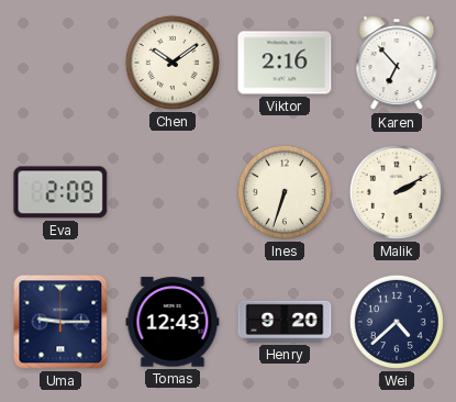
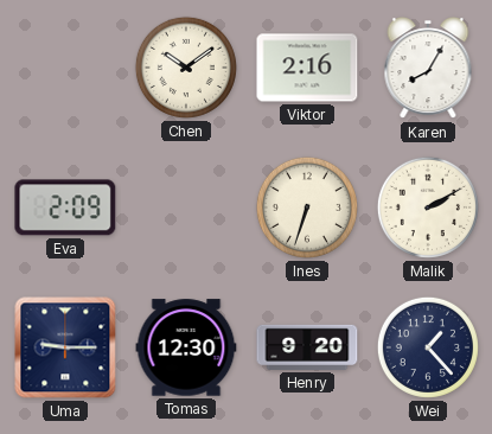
Karen: 6:53 -> 8:05 (428, 69)
Tomas: 12:43 -> 12:30 (186, 347)
Wei: 4:38 -> 1:23 (428, 347)
